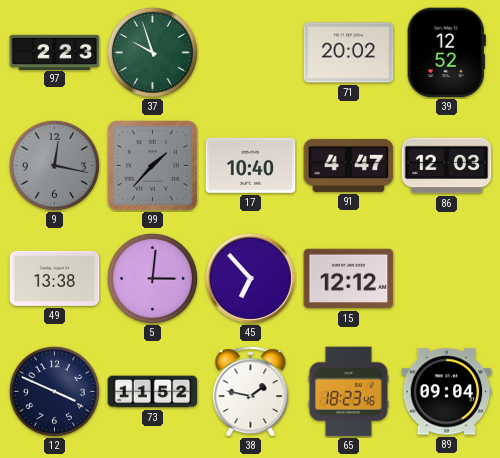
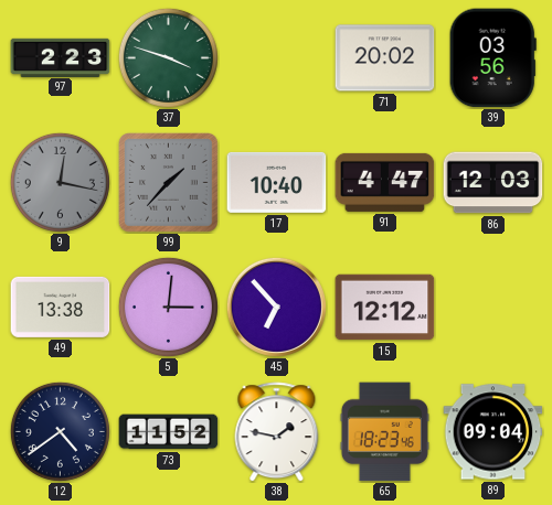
37: 9:57 -> 3:48 (168, 57)
39: 12:52 -> 03:56 (492, 58)
12: 3:49 -> 4:39 (60, 431)
